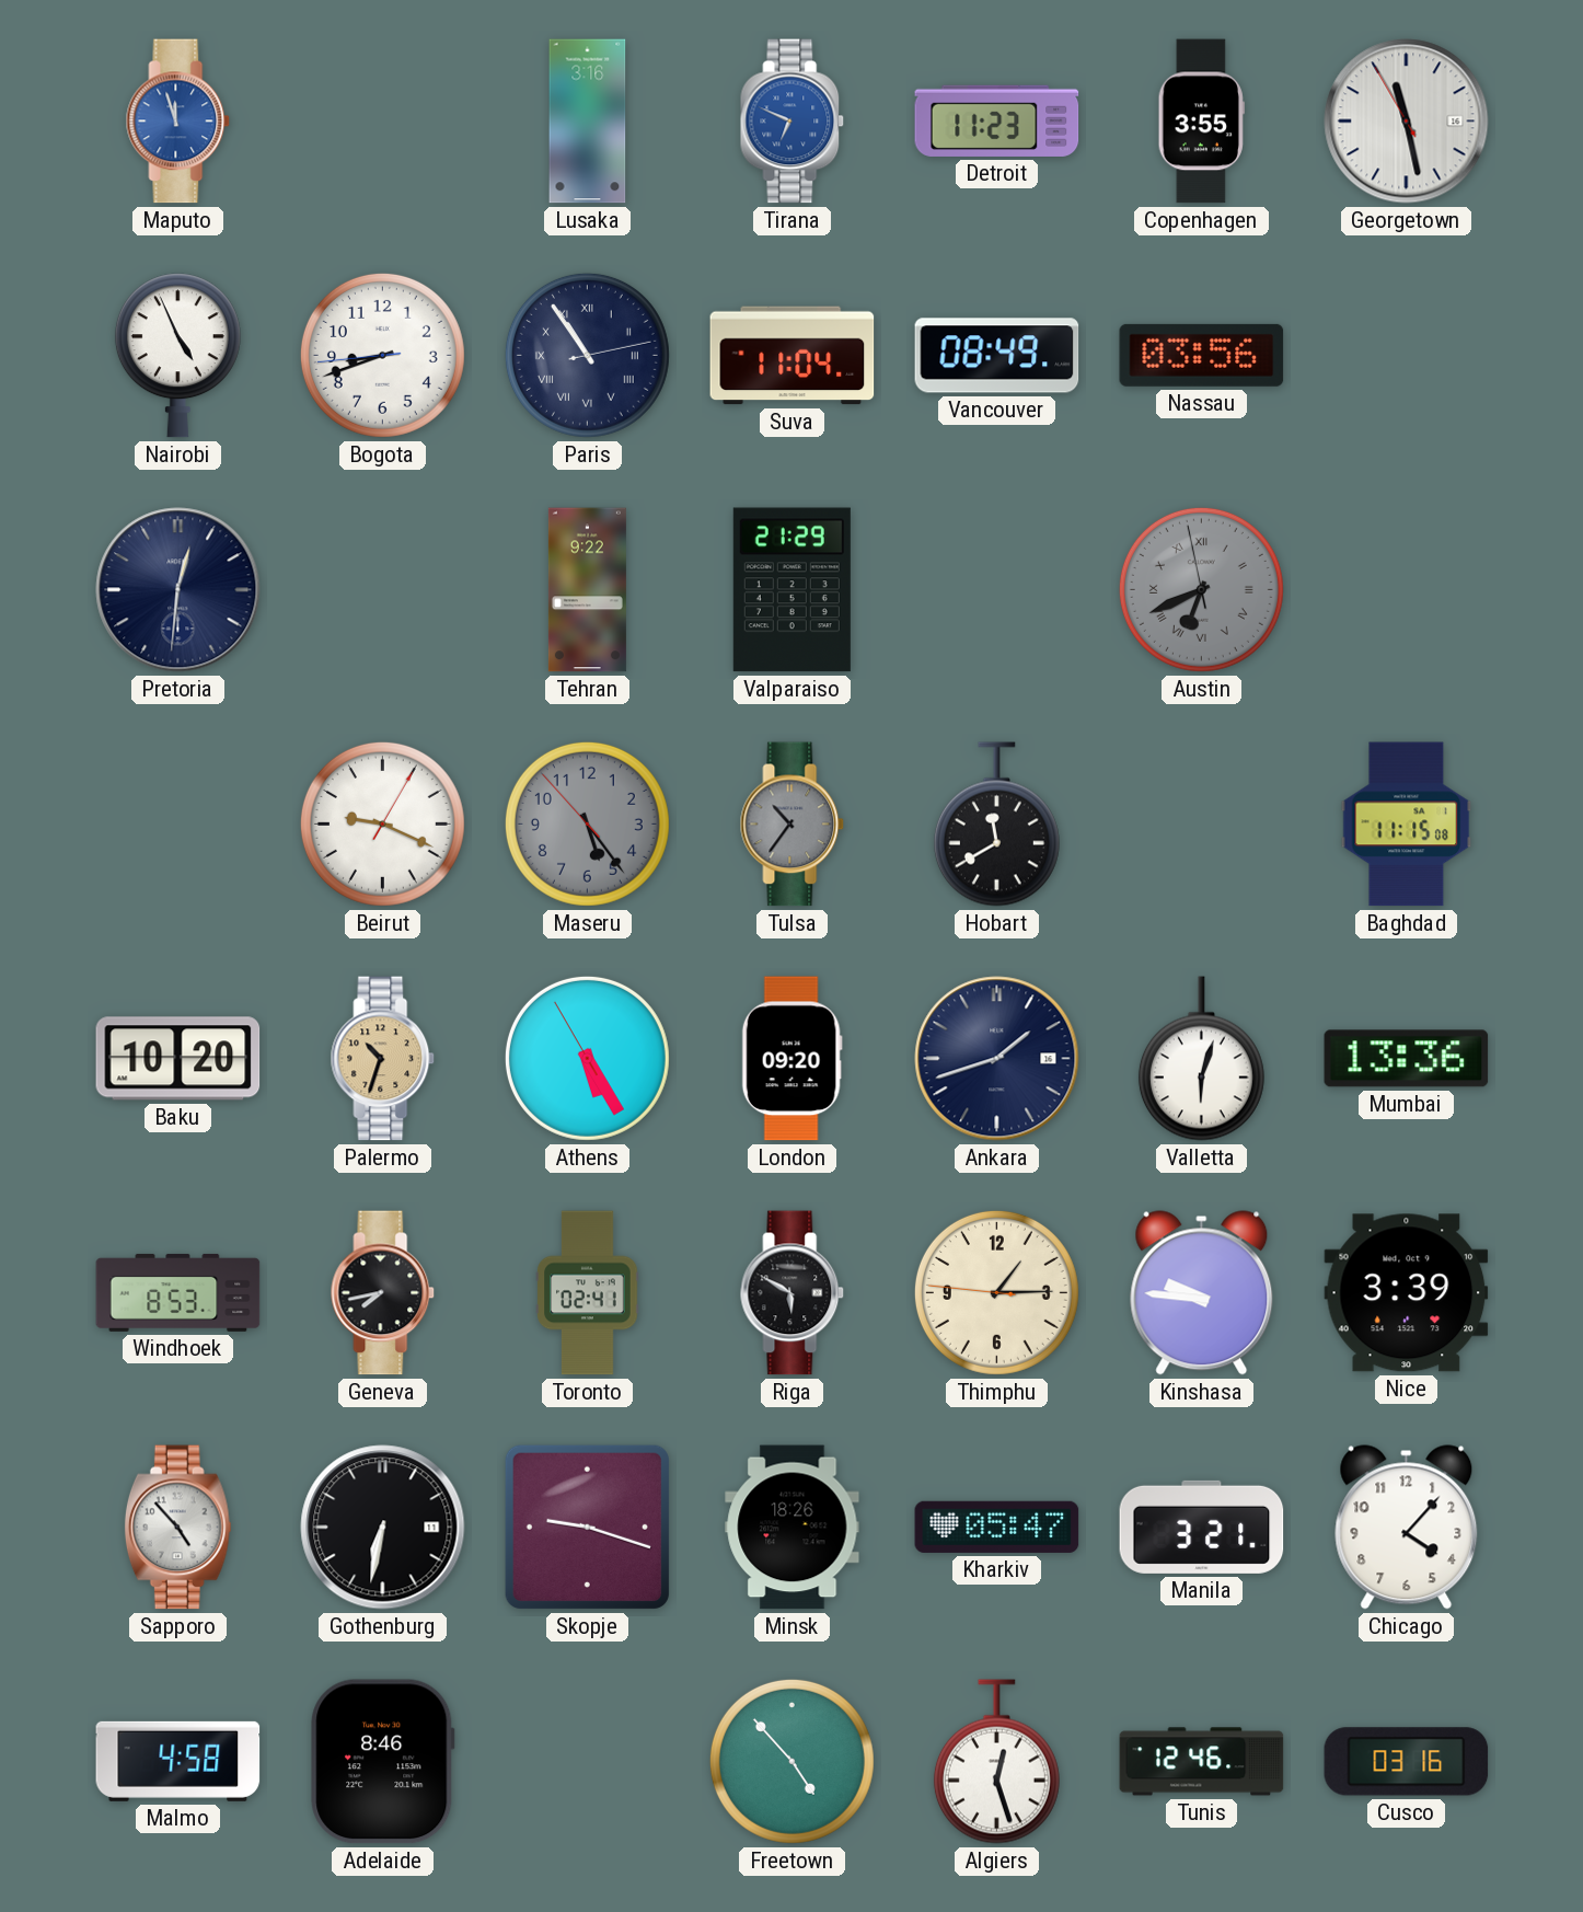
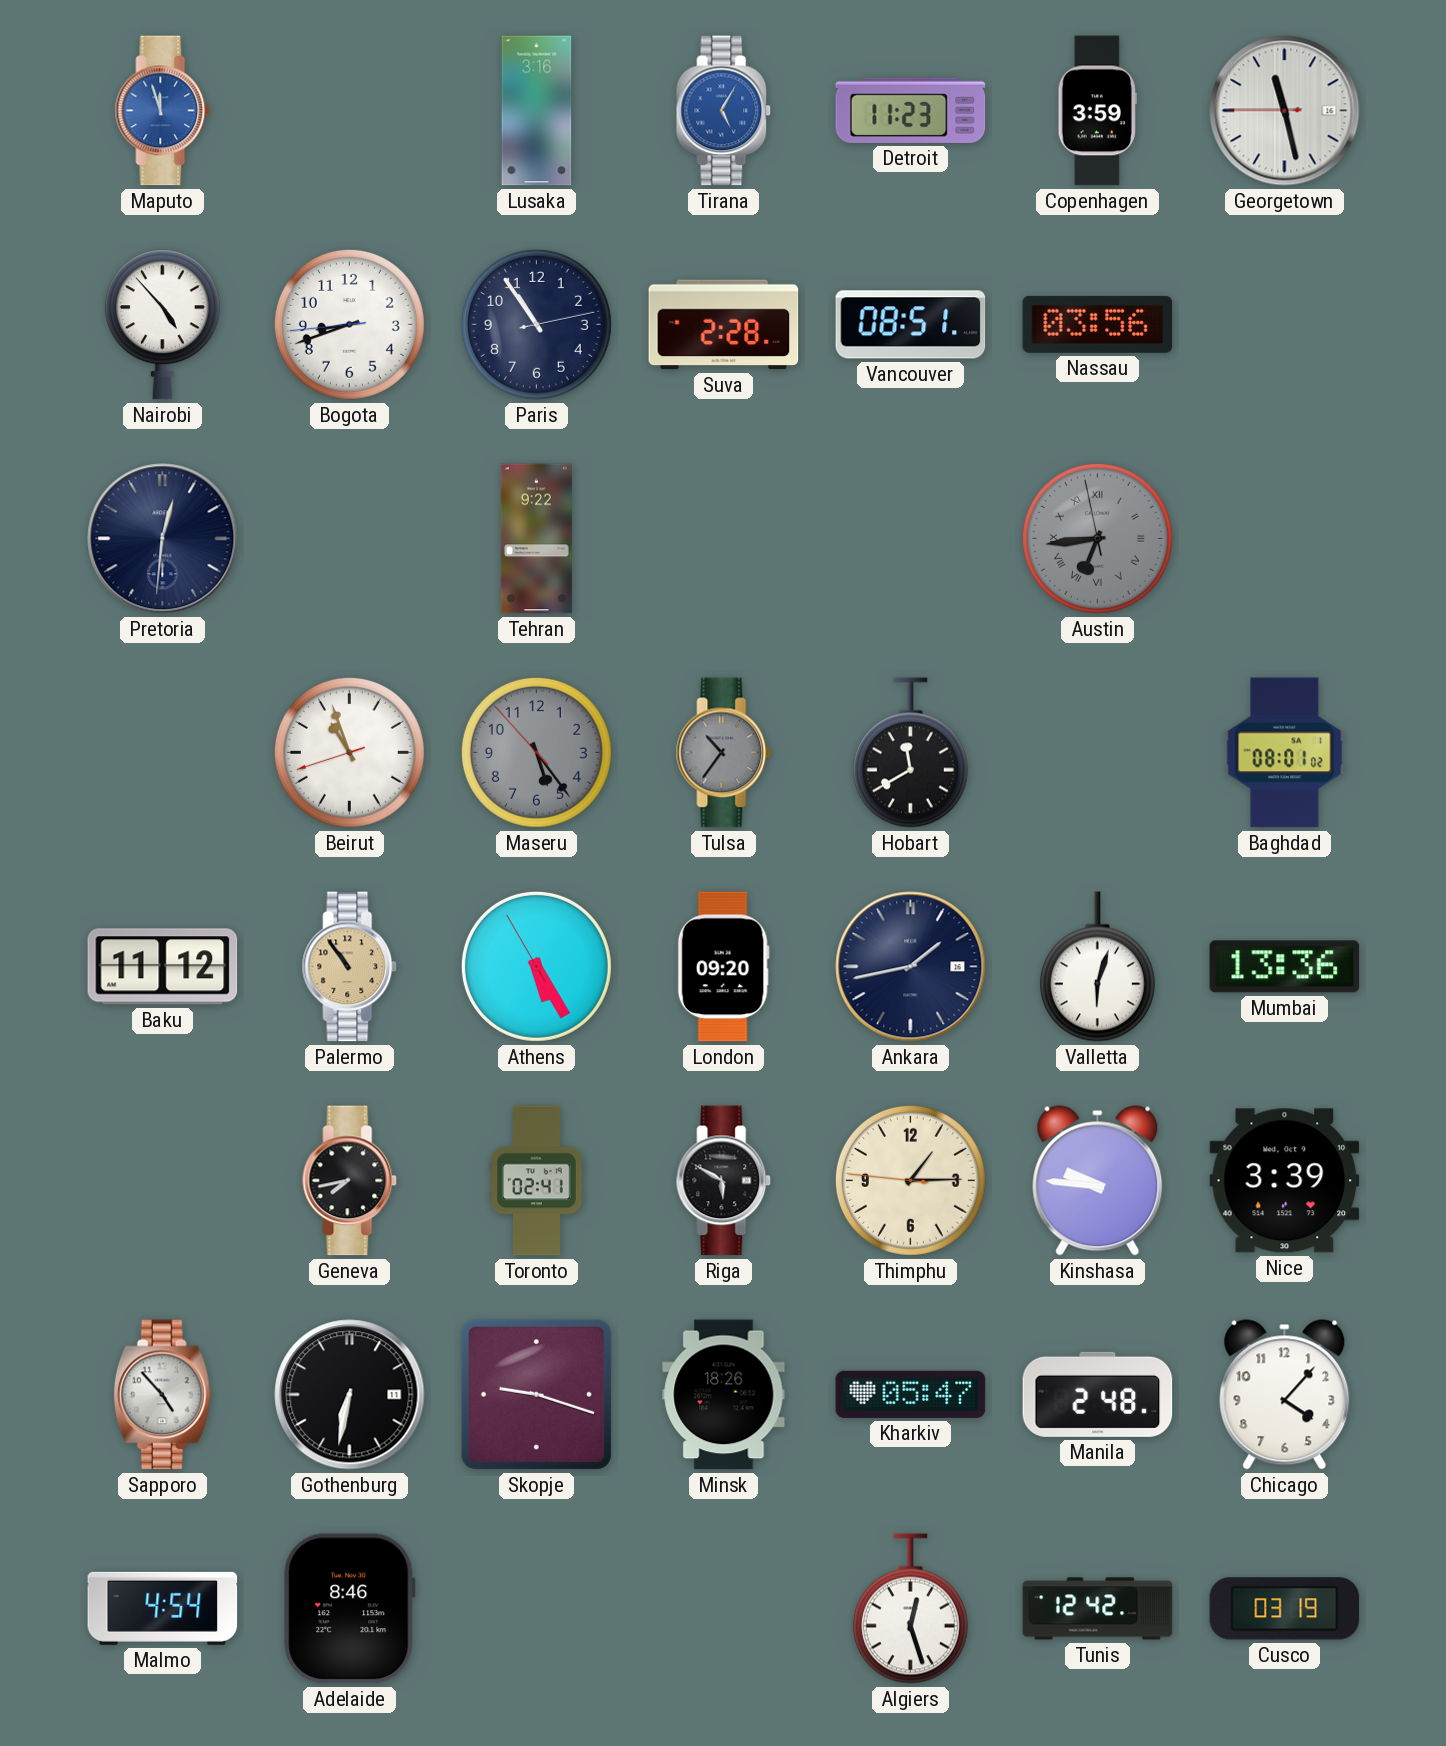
Tirana: 6:49 -> 5:05 (724, 111)
Copenhagen: 3:55 -> 3:59 (1097, 111)
Georgetown: 11:27:55 -> 11:27:45 (1285, 111)
Nairobi: 4:56 -> 4:53 (162, 325)
Paris numerals: Roman -> Arabic (536, 324)
Suva: 11:04 -> 2:28 (724, 325)
Vancouver: 08:49 -> 08:51 (911, 325)
Valparaiso: 21:29 -> none (792, 590)
Austin: 6:40 -> 6:43 (1097, 538)
Beirut: 9:19 -> 10:56 (349, 752)
Baghdad: 11:15 -> 08:01 (1285, 753)
Baku: 10:20 -> 11:12 (163, 967)
Palermo: 10:33 -> 10:54 (350, 967)
Ankara: 1:42 -> 1:43 (911, 967)
Windhoek: 8:53 -> none (178, 1292)
Manila: 3:21 -> 2:48 (1098, 1394)
Malmo: 4:58 -> 4:54 (163, 1608)
Freetown: 4:53 -> none (792, 1761)
Tunis: 12:46 -> 12:42 (1098, 1609)
Cusco: 03:16 -> 03:19 (1285, 1609)
